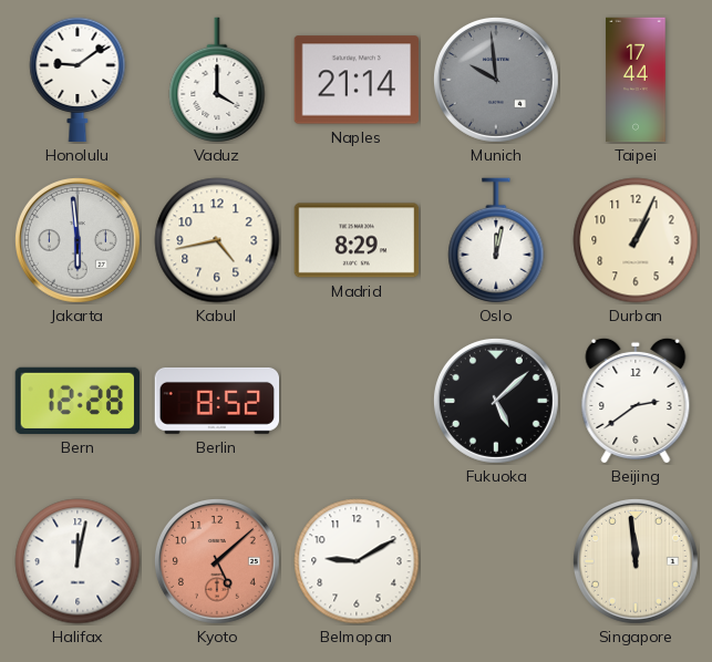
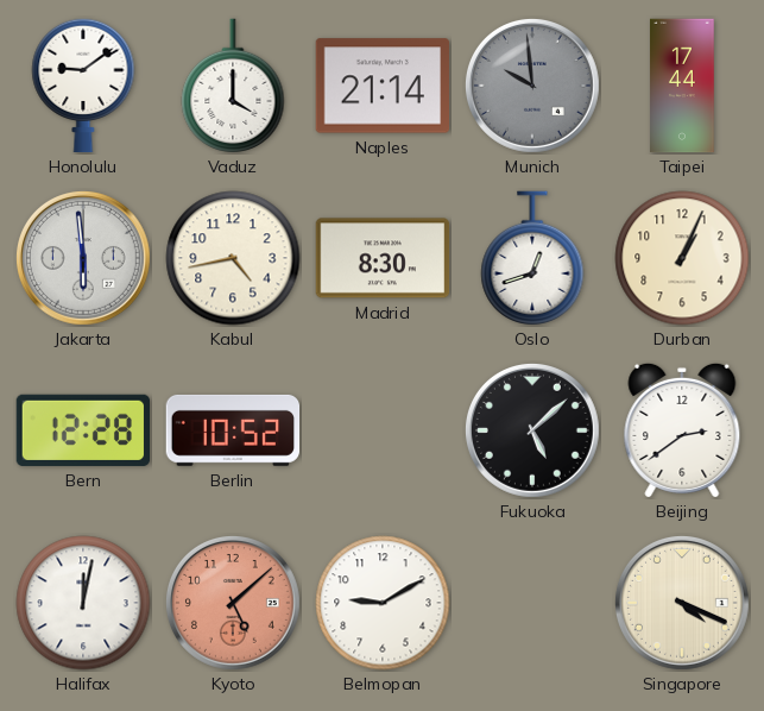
Madrid: 8:29 -> 8:30 (383, 258)
Oslo: 12:02 -> 12:42 (532, 258)
Berlin: 8:52 -> 10:52 (233, 430)
Singapore: 11:59 -> 4:19 (682, 603)
